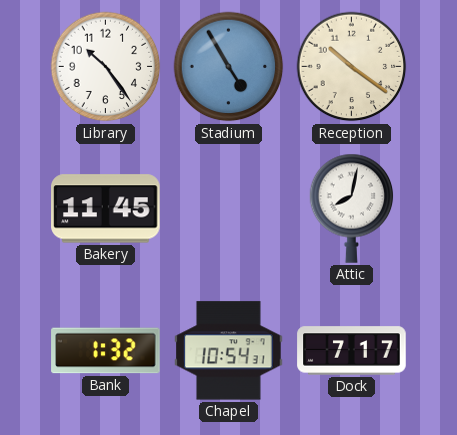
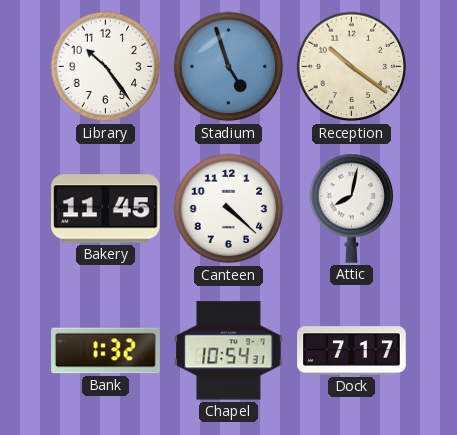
Stadium: 4:55 -> 4:57 (229, 67)
Canteen: none -> 4:22 (229, 209)
